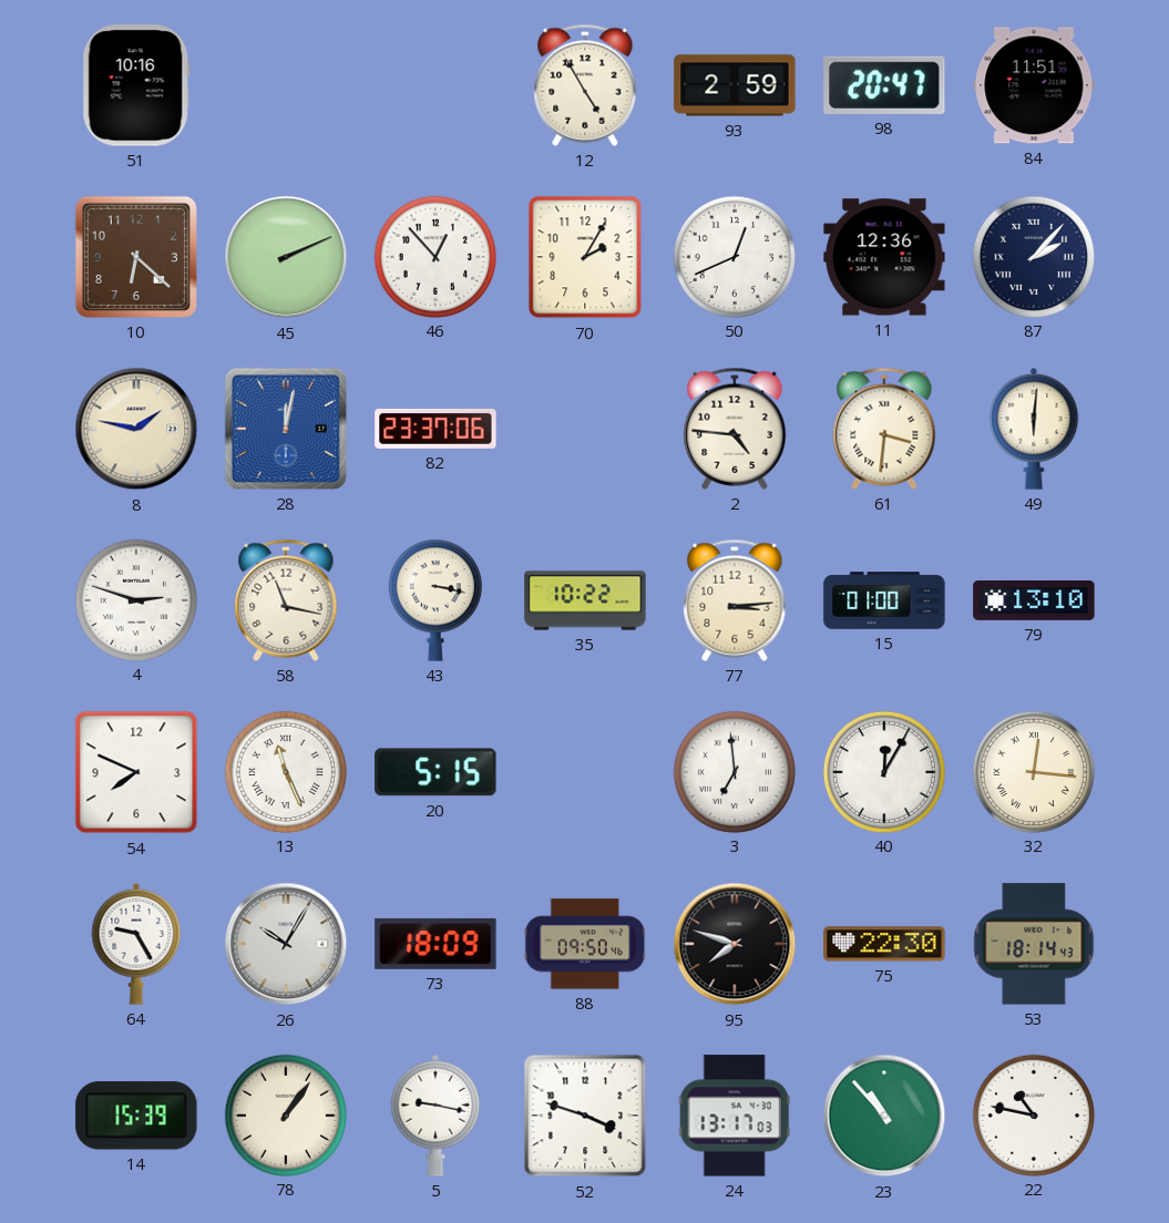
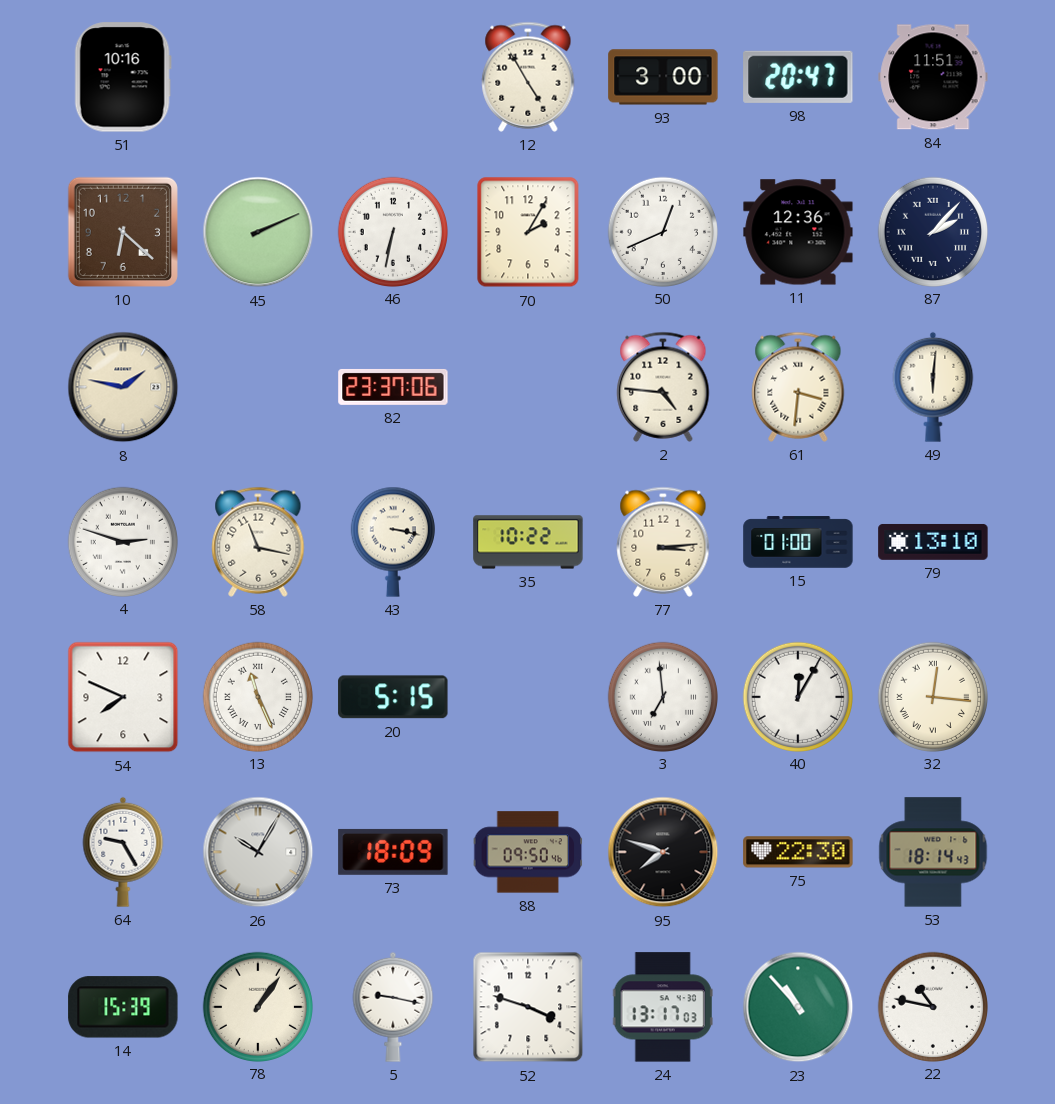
93: 2:59 -> 3:00 (663, 77)
46: 12:53 -> 6:32 (392, 231)
28: 12:02 -> none (286, 429)
